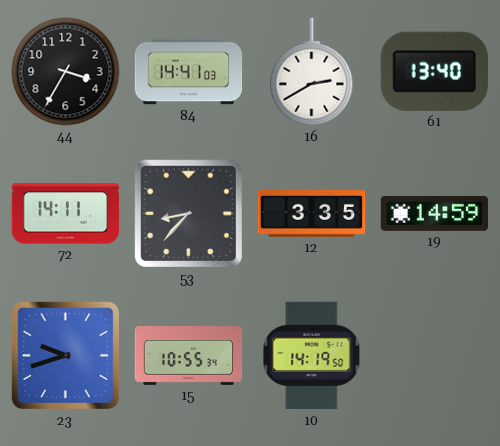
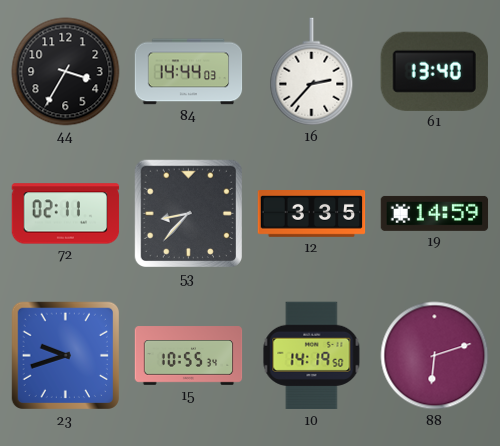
84: 14:41 -> 14:44 (189, 72)
16: 2:40 -> 2:37 (312, 72)
72: 14:11 -> 02:11 (66, 214)
88: none -> 6:12 (435, 356)
